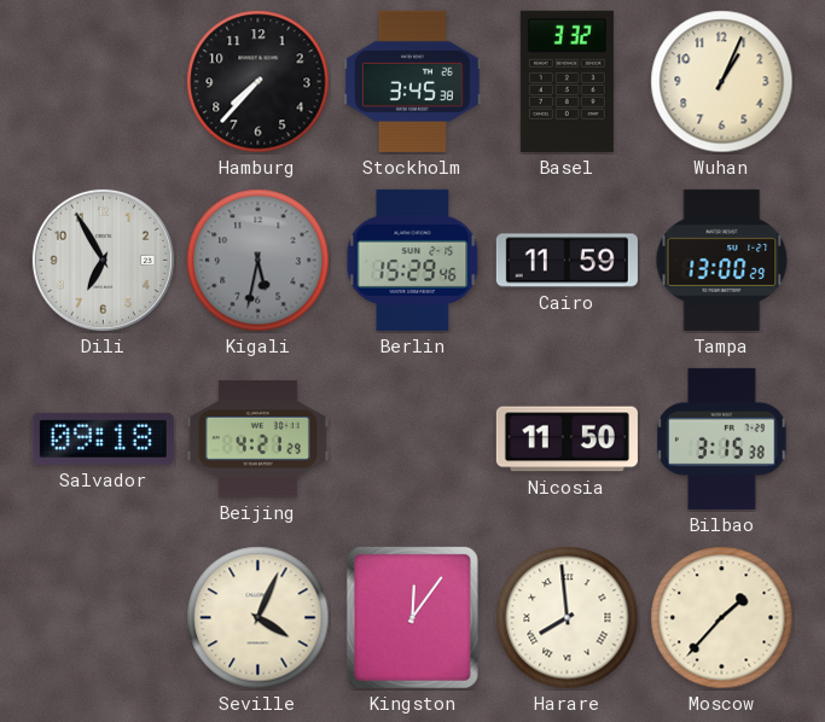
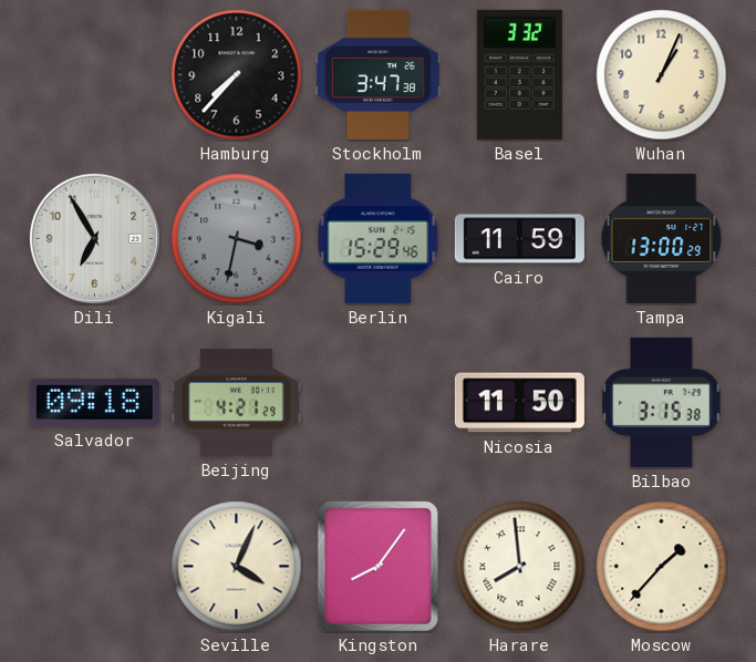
Stockholm: 3:45 -> 3:47 (377, 74)
Kigali: 5:32 -> 3:32 (237, 239)
Kingston: 12:06 -> 8:06 (377, 566)
